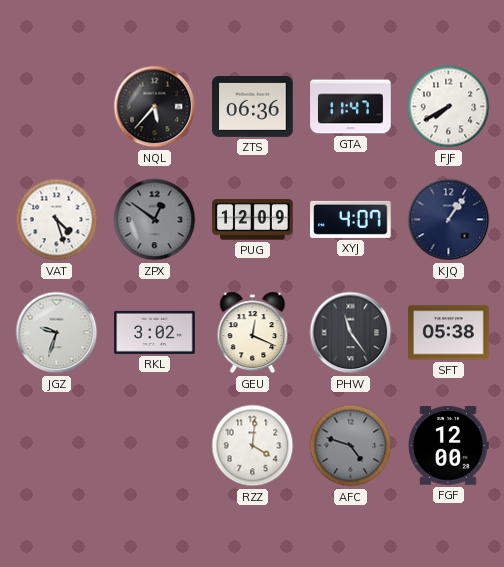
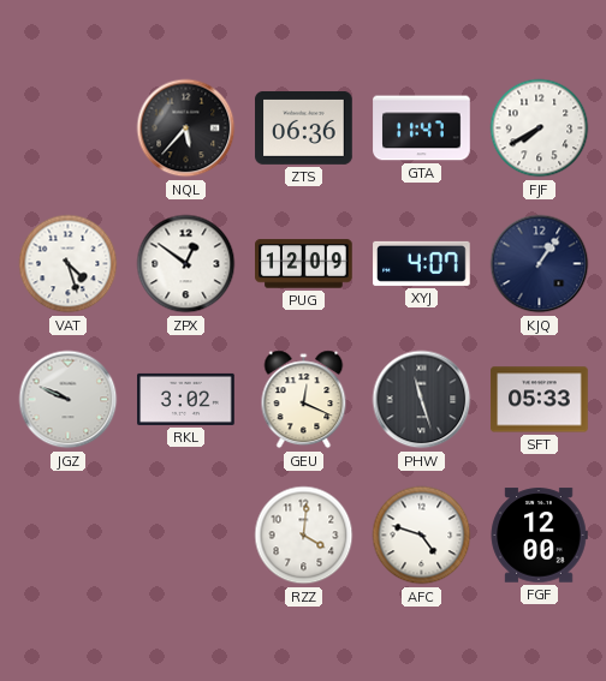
ZPX dial: grey -> white (186, 264)
JGZ: 9:33 -> 9:49 (69, 400)
PHW: 11:24 -> 11:27 (422, 400)
SFT: 05:38 -> 05:33 (540, 400)
AFC dial: grey -> white (422, 536)
